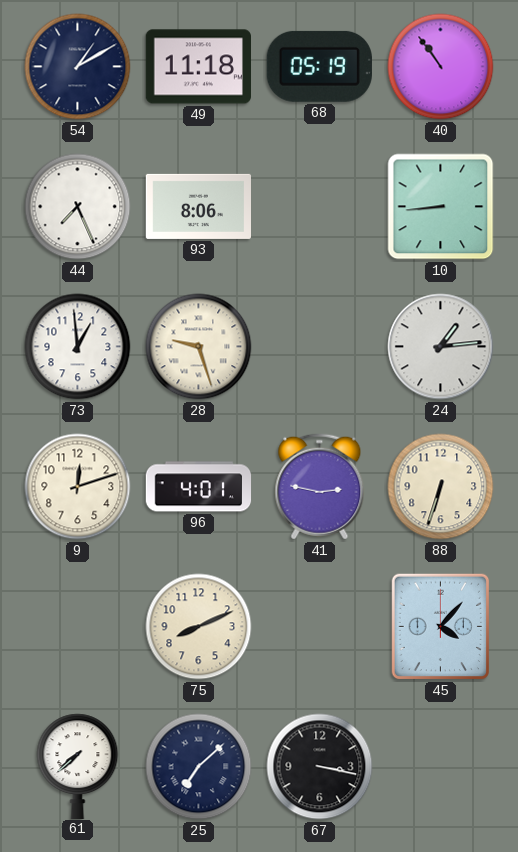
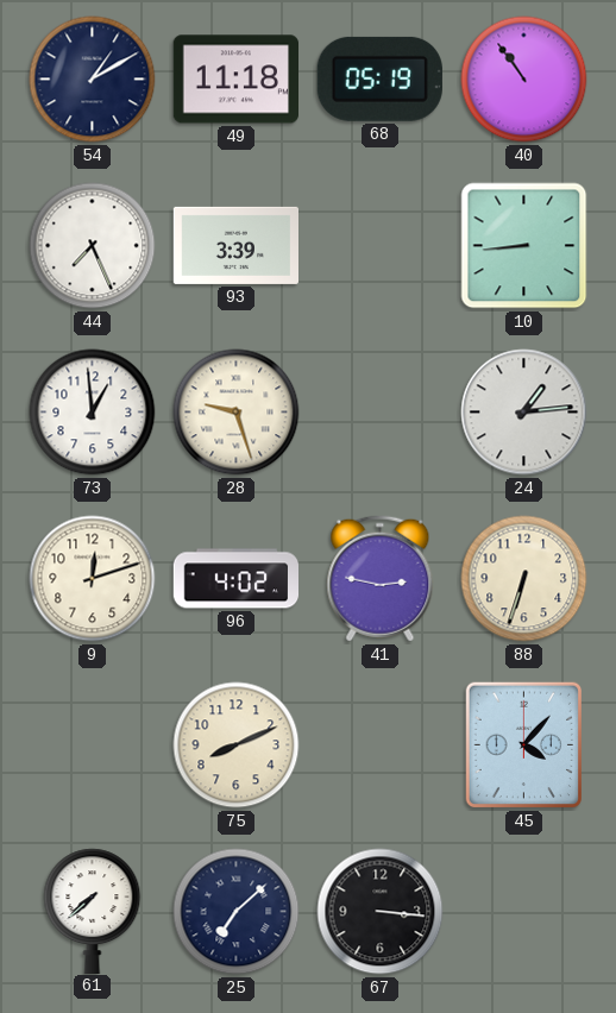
93: 8:06 -> 3:39 (235, 245)
96: 4:01 -> 4:02 (237, 579)
67: 3:17 -> 3:16 (381, 912)
